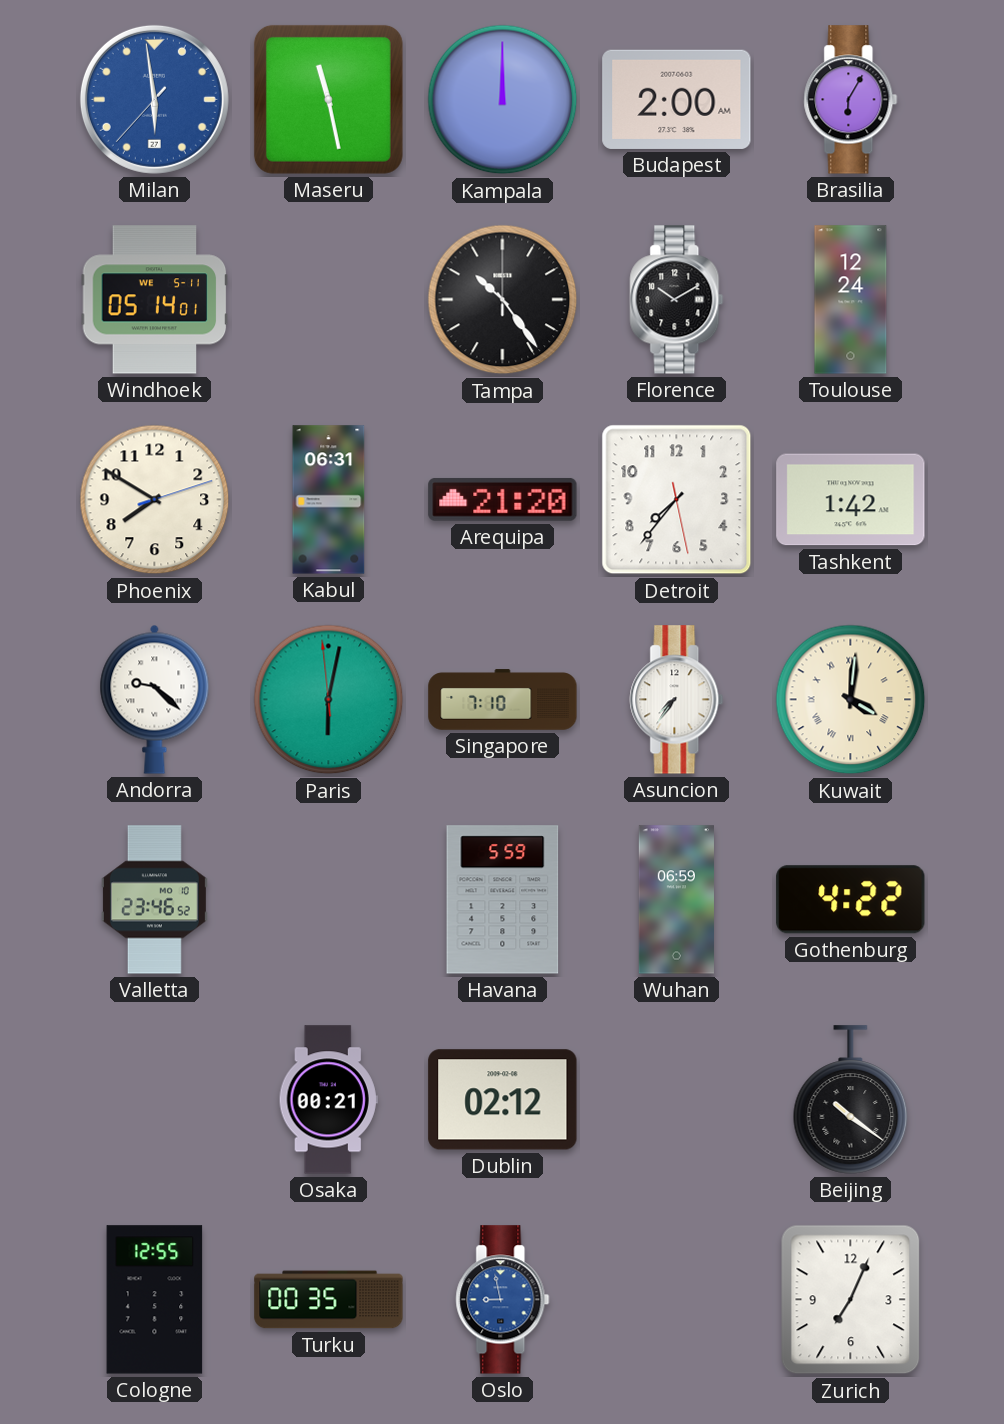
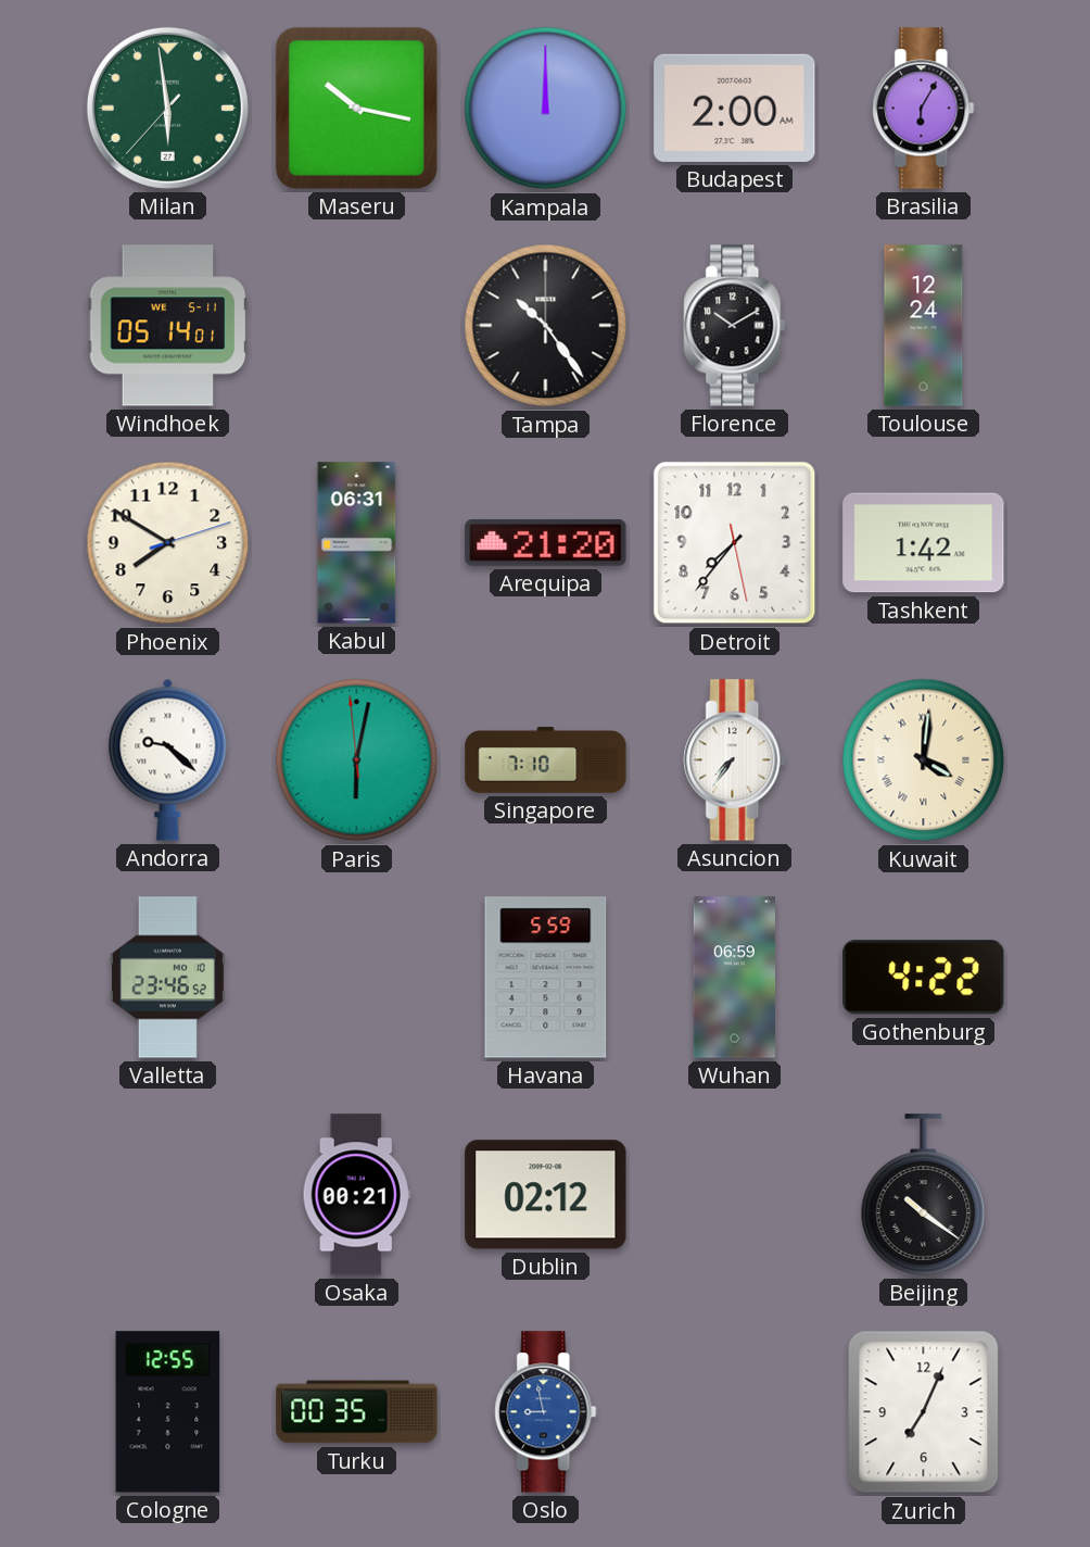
Milan dial: blue -> green (167, 108)
Maseru: 11:28 -> 10:17 (356, 108)
